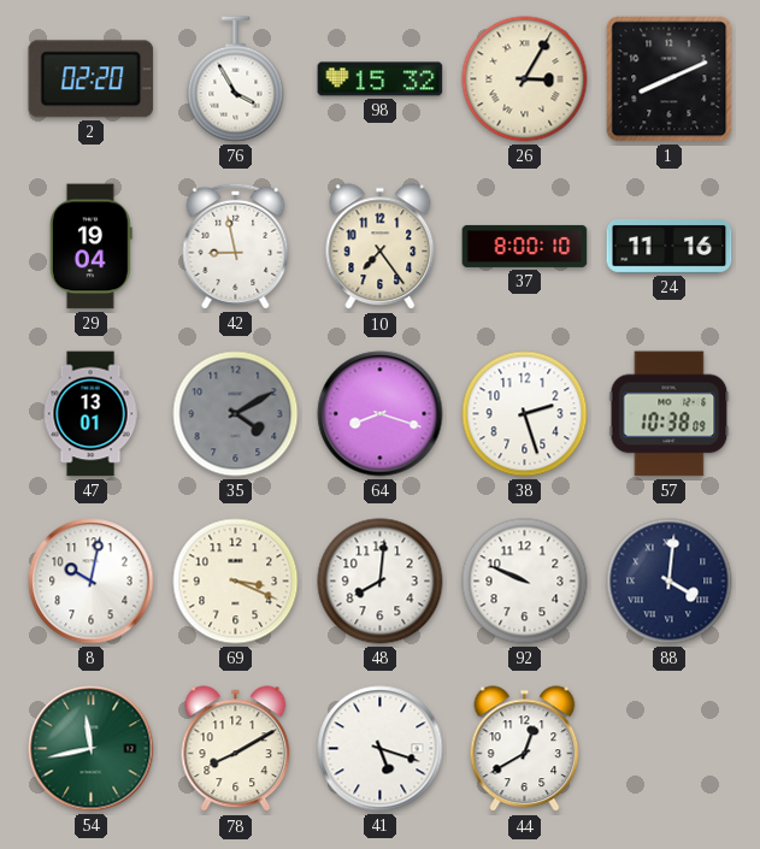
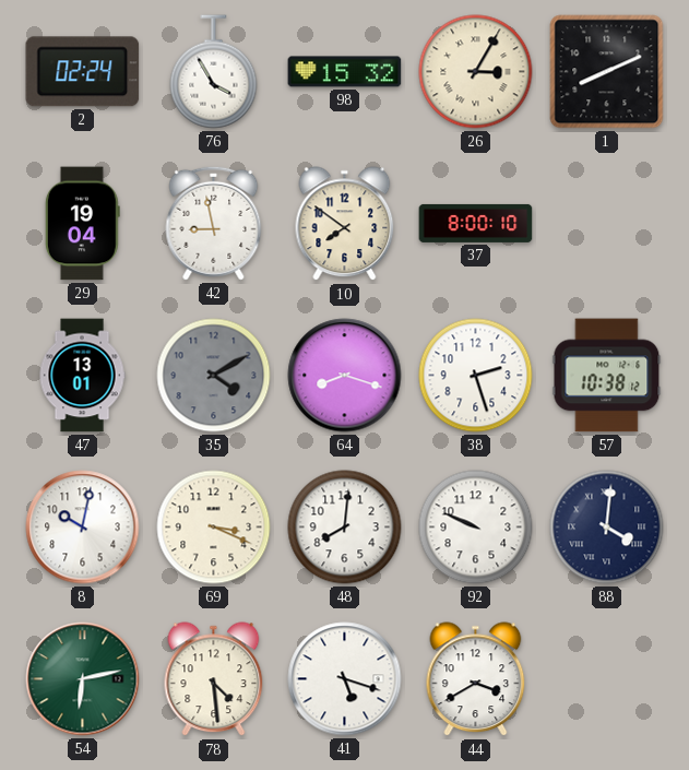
2: 02:20 -> 02:24 (83, 72)
10: 7:24 -> 7:51 (345, 224)
24: 11:16 -> none (670, 247)
57: 10:38:09 -> 10:38:12 (607, 376)
54: 11:43 -> 6:13 (83, 679)
78: 8:10 -> 4:29 (214, 679)
44: 12:40 -> 3:40 (476, 679)
